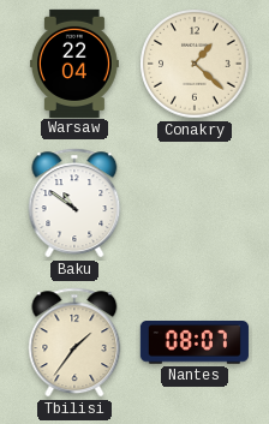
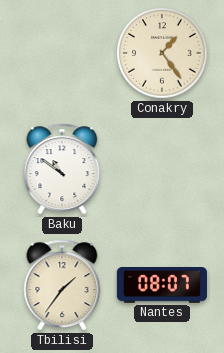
Warsaw: 22:04 -> none (74, 62)
Conakry: 1:22 -> 1:24 (162, 53)
